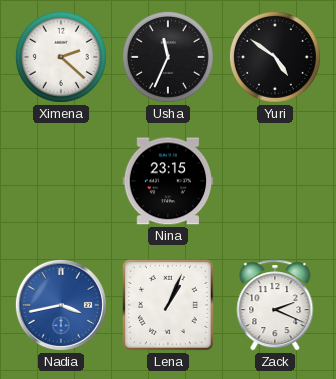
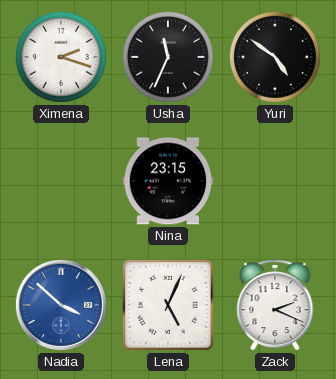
Ximena: 2:22 -> 2:18 (61, 57)
Nadia: 3:43 -> 3:52 (61, 305)
Lena: 1:04 -> 5:04 (169, 306)
